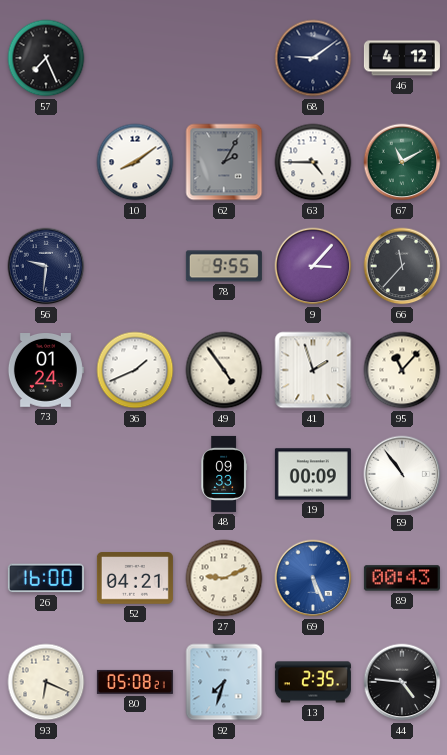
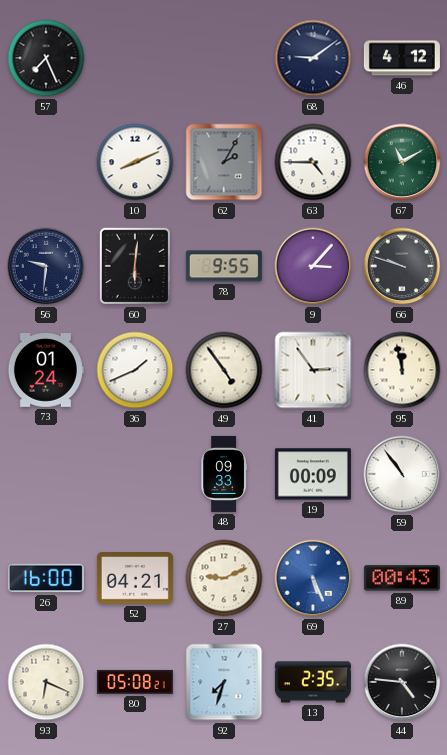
10: 8:09 -> 8:11 (135, 162)
60: none -> 6:01 (135, 266)
66: 11:37 -> 9:48 (402, 266)
41: 1:57 -> 2:54 (313, 370)
95: 11:07 -> 11:58 (402, 370)
